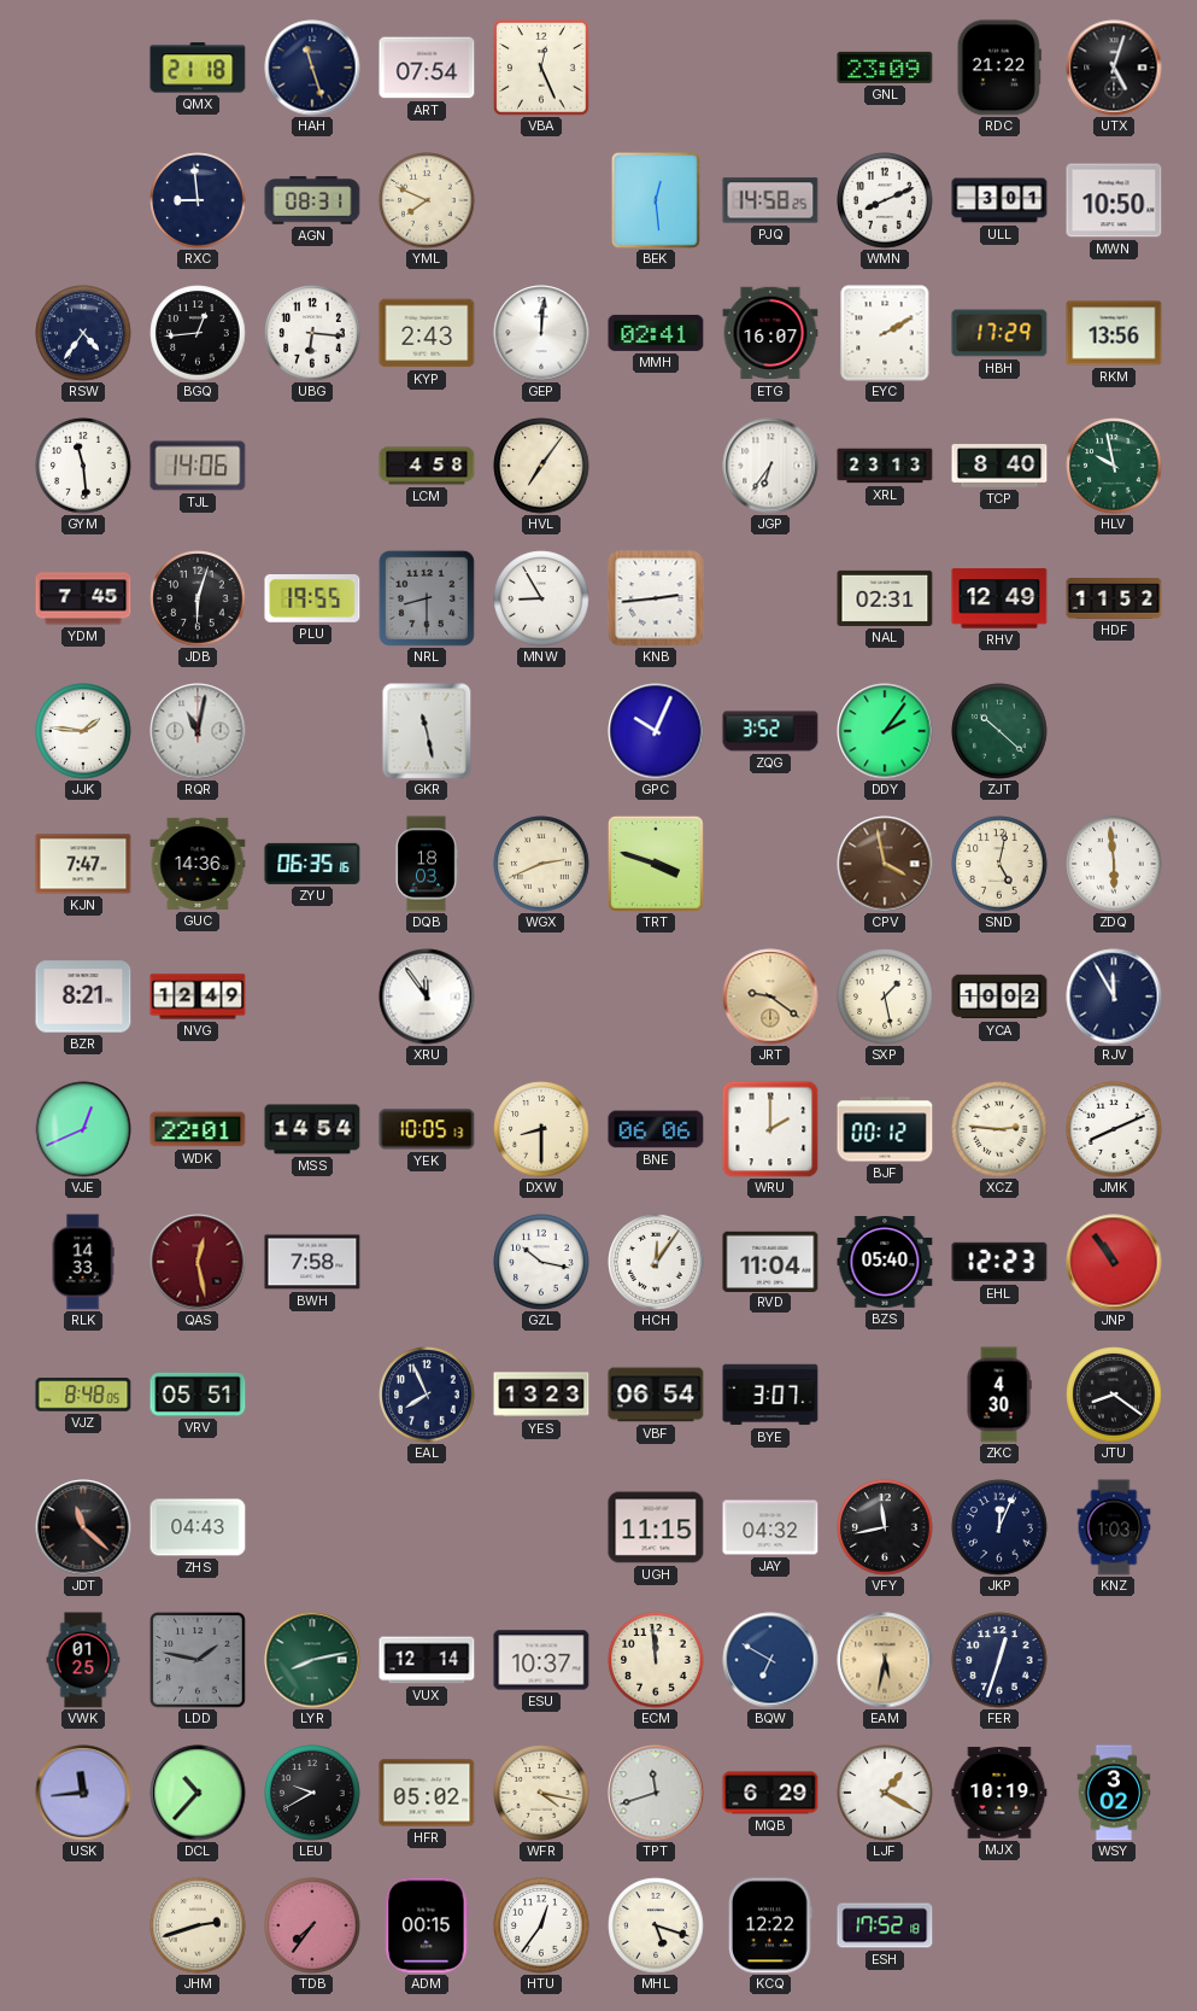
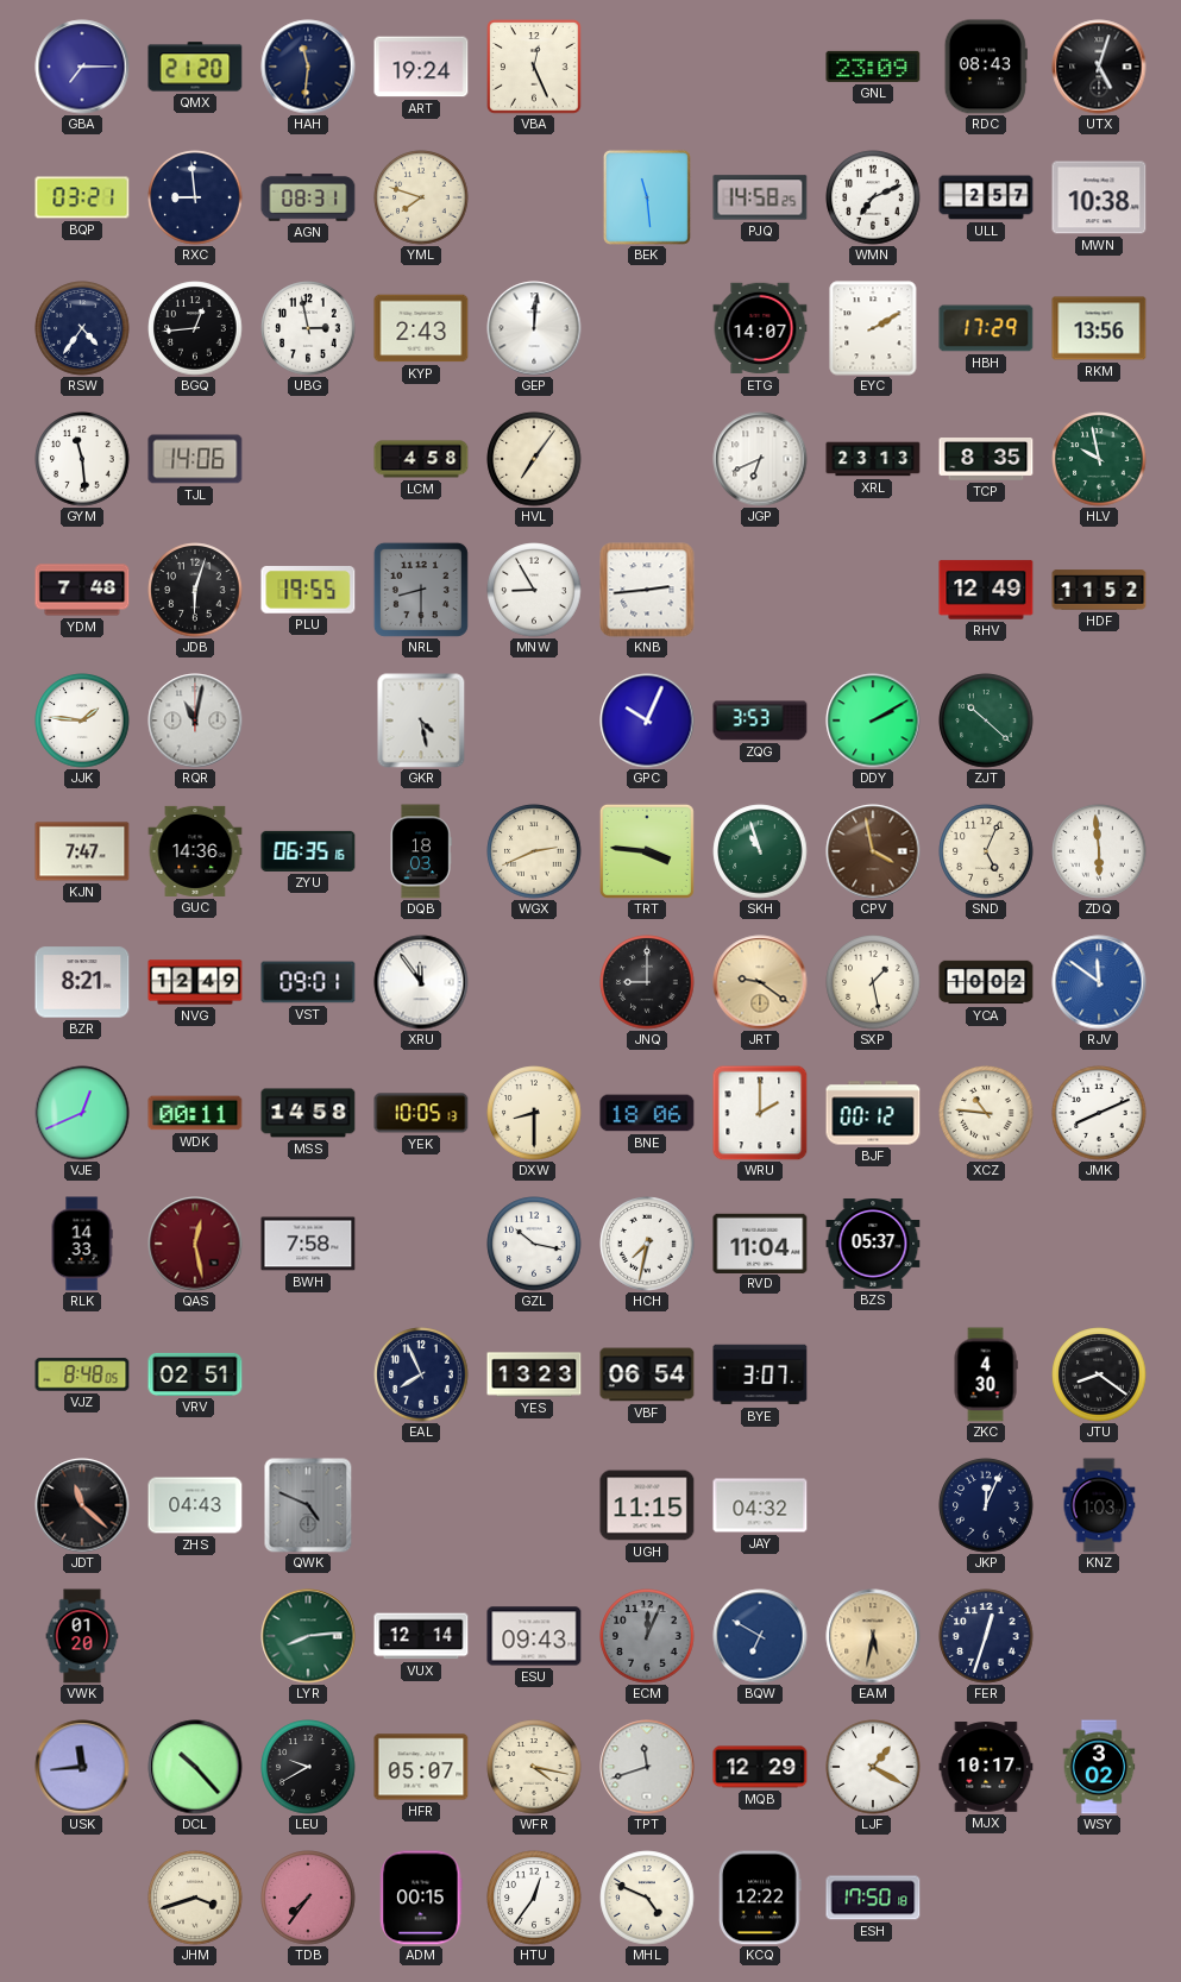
GBA: none -> 7:15 (82, 67)
QMX: 21:18 -> 21:20 (195, 67)
HAH: 11:27 -> 11:31 (308, 67)
ART: 07:54 -> 19:24 (421, 67)
RDC: 21:22 -> 08:43 (986, 67)
BQP: none -> 03:21 (82, 197)
YML: 7:49 -> 7:48 (421, 197)
BEK: 12:29 -> 11:29 (647, 197)
WMN: 8:11 -> 7:11 (873, 197)
ULL: 3:01 -> 2:57 (986, 197)
MWN: 10:50 -> 10:38 (1099, 197)
UBG: 6:16 -> 2:58 (308, 328)
MMH: 02:41 -> none (656, 333)
ETG: 16:07 -> 14:07 (760, 328)
JGP: 6:36 -> 6:41 (760, 459)
TCP: 8:40 -> 8:35 (986, 460)
YDM: 7:45 -> 7:48 (82, 590)
NAL: 02:31 -> none (885, 598)
GKR: 11:28 -> 4:28 (421, 721)
ZQG: 3:52 -> 3:53 (760, 721)
DDY: 2:06 -> 2:10 (873, 721)
TRT: 3:48 -> 3:46 (647, 851)
SKH: none -> 10:57 (760, 851)
SND: 5:02 -> 5:04 (986, 851)
VST: none -> 09:01 (308, 982)
JNQ: none -> 9:00 (647, 982)
RJV: 11:55 -> 11:51 (1099, 982)
RJV dial: navy -> blue (1099, 982)
WDK: 22:01 -> 00:11 (195, 1113)
MSS: 14:54 -> 14:58 (308, 1113)
BNE: 06:06 -> 18:06 (647, 1113)
XCZ: 2:46 -> 10:46 (986, 1113)
HCH: 12:06 -> 7:32 (647, 1244)
BZS: 05:40 -> 05:37 (873, 1245)
EHL: 12:23 -> none (999, 1262)
JNP: 10:54 -> none (1114, 1262)
VRV: 05:51 -> 02:51 (195, 1374)
QWK: none -> 4:49 (308, 1505)
VFY: 11:43 -> none (885, 1527)
VWK: 01:25 -> 01:20 (82, 1636)
LDD: 1:47 -> none (198, 1660)
LYR: 8:13 -> 8:14 (308, 1636)
ESU: 10:37 -> 09:43 (534, 1636)
ECM: 11:59 -> 12:04 (647, 1636)
ECM dial: cream -> grey (647, 1636)
DCL: 10:37 -> 10:23 (195, 1767)
HFR: 05:02 -> 05:07 (421, 1767)
MQB: 6:29 -> 12:29 (760, 1767)
MJX: 10:19 -> 10:17 (986, 1767)
JHM: 2:42 -> 3:42 (195, 1898)
MHL: 5:18 -> 4:49 (647, 1898)
ESH: 17:52 -> 17:50 (873, 1898)
